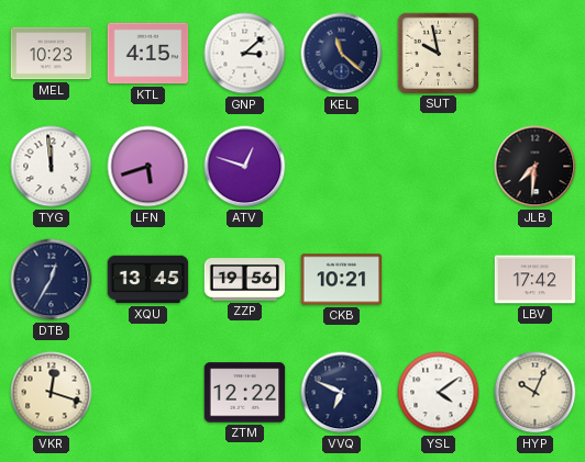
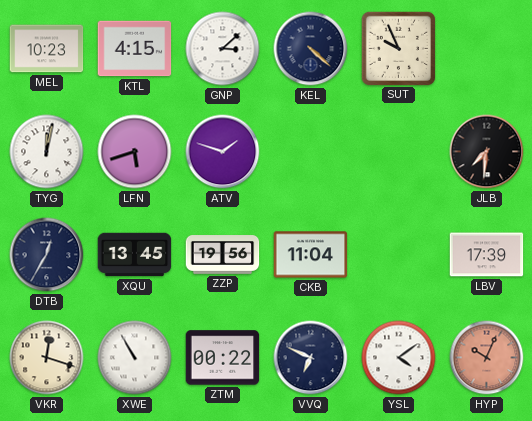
KEL: 11:22 -> 4:22 (311, 49)
SUT: 9:58 -> 9:56 (398, 48)
TYG: 11:59 -> 12:02 (47, 152)
ATV: 12:48 -> 1:48 (223, 152)
CKB: 10:21 -> 11:04 (311, 255)
LBV: 17:42 -> 17:39 (487, 255)
XWE: none -> 10:55 (135, 358)
ZTM: 12:22 -> 00:22 (223, 358)
HYP dial: cream -> salmon (487, 358)
